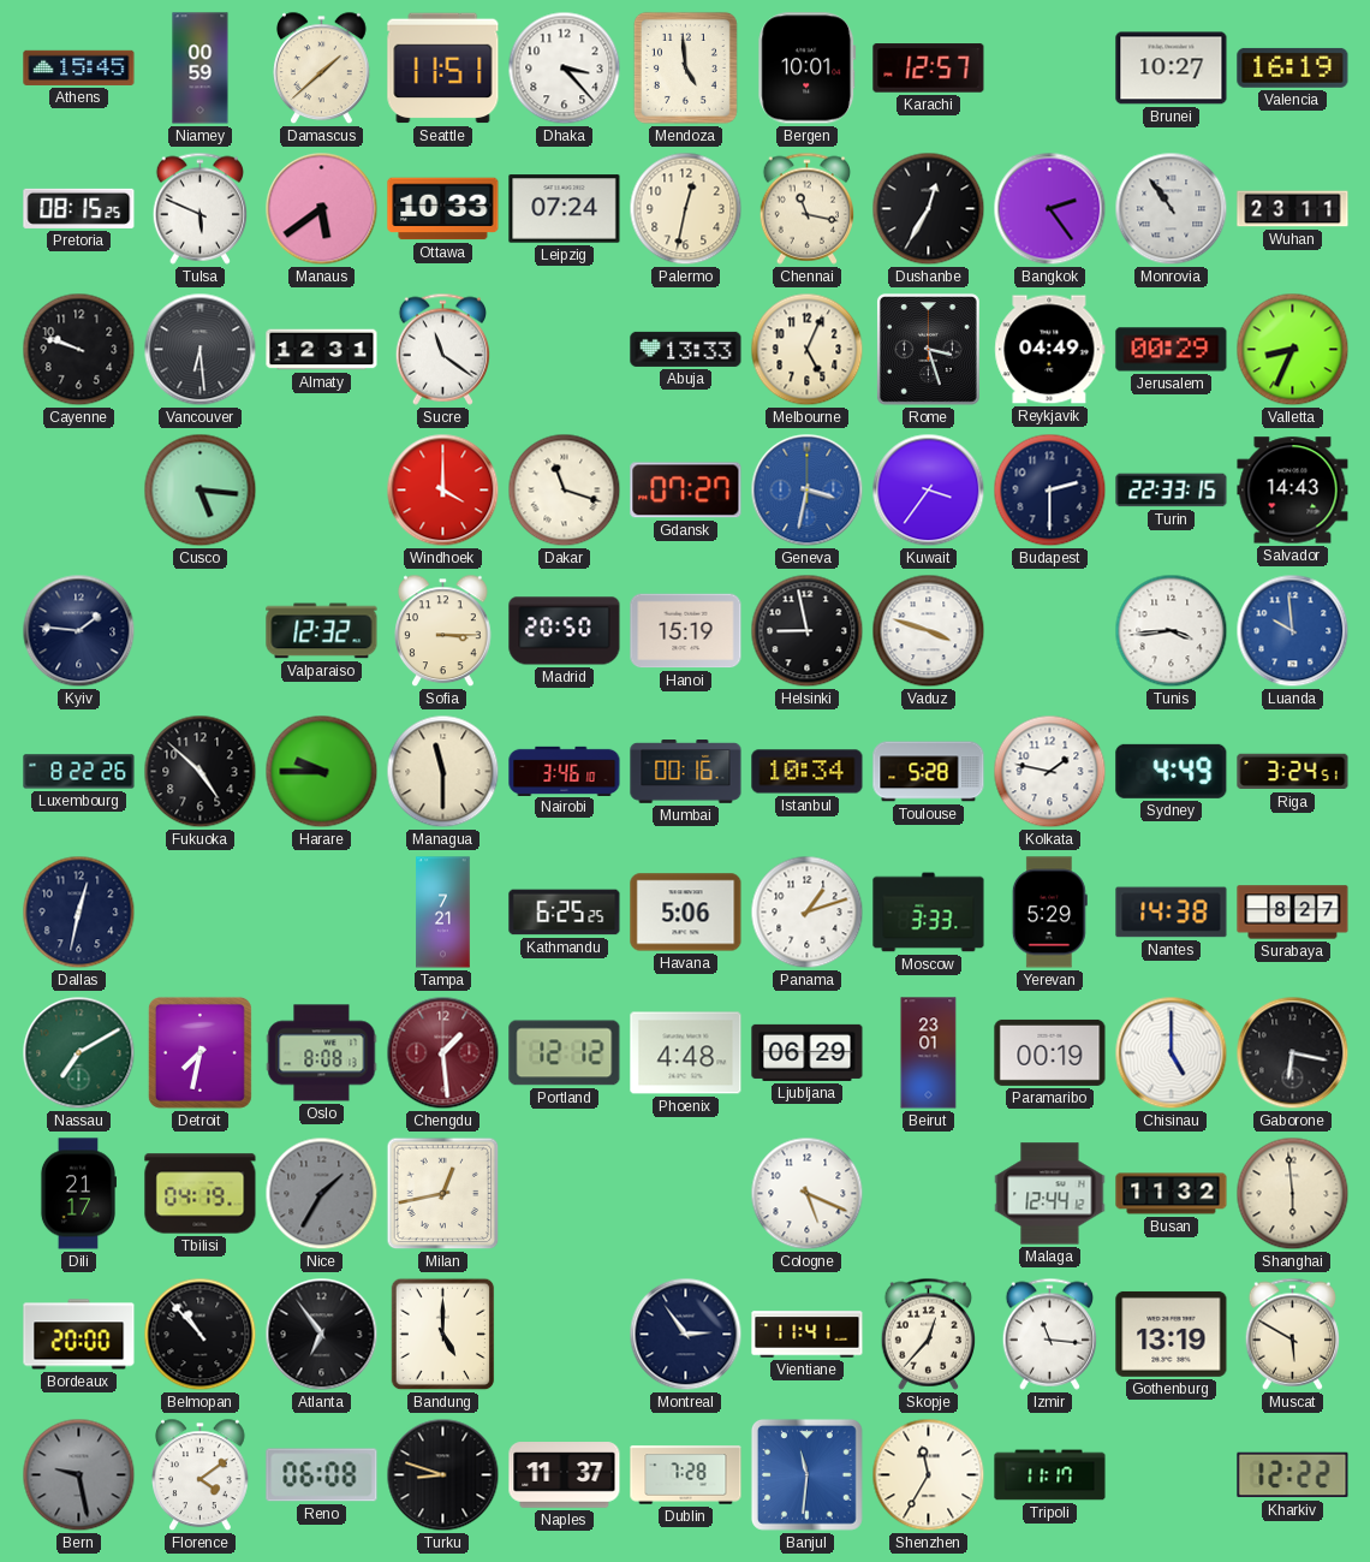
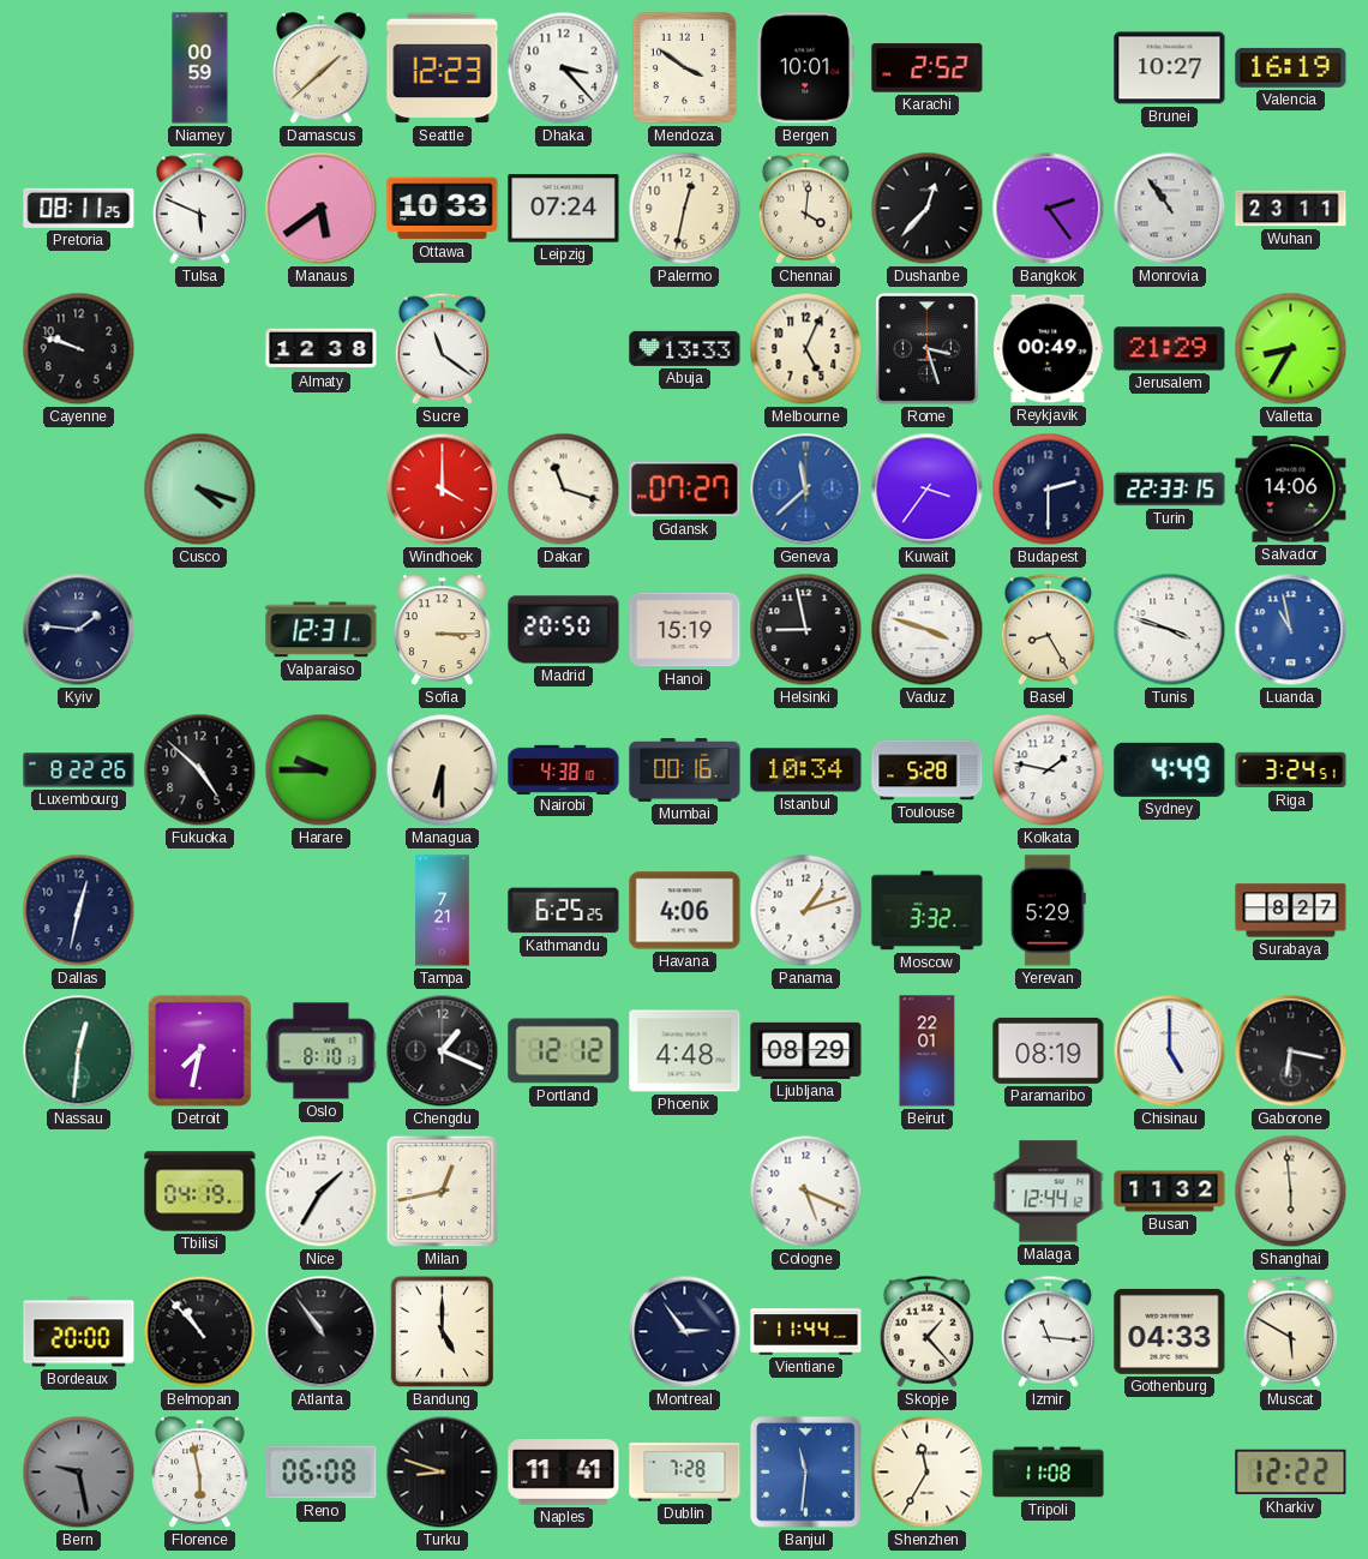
Athens: 15:45 -> none (79, 67)
Seattle: 11:51 -> 12:23 (443, 68)
Mendoza: 4:59 -> 3:51 (684, 67)
Karachi: 12:57 -> 2:52 (928, 68)
Pretoria: 08:15 -> 08:11 (79, 208)
Chennai: 11:17 -> 4:01 (805, 208)
Dushanbe: 12:35 -> 12:37 (928, 209)
Vancouver: 6:29 -> none (201, 350)
Almaty: 12:31 -> 12:38 (322, 349)
Reykjavik: 04:49 -> 00:49 (1049, 349)
Jerusalem: 00:29 -> 21:29 (1170, 349)
Valletta: 8:34 -> 8:35 (1291, 349)
Cusco: 5:16 -> 4:18 (200, 490)
Geneva: 3:32 -> 11:38 (806, 490)
Salvador: 14:43 -> 14:06 (1291, 490)
Valparaiso: 12:32 -> 12:31 (322, 630)
Basel: none -> 8:25 (1048, 629)
Tunis: 3:44 -> 3:48 (1170, 630)
Luanda: 9:59 -> 10:58 (1291, 630)
Managua: 11:30 -> 6:30 (443, 770)
Nairobi: 3:46 -> 4:38 (564, 769)
Havana: 5:06 -> 4:06 (685, 911)
Moscow: 3:33 -> 3:32 (928, 911)
Nantes: 14:38 -> none (1172, 913)
Nassau: 7:10 -> 12:31 (79, 1051)
Oslo: 8:08 -> 8:10 (322, 1051)
Chengdu: 1:29 -> 1:19 (443, 1051)
Chengdu dial: burgundy -> black (443, 1051)
Ljubljana: 06:29 -> 08:29 (806, 1050)
Beirut: 23:01 -> 22:01 (928, 1051)
Paramaribo: 00:19 -> 08:19 (1049, 1050)
Dili: 21:17 -> none (77, 1194)
Nice dial: grey -> white (322, 1192)
Atlanta: 6:54 -> 10:54 (322, 1332)
Vientiane: 11:41 -> 11:44 (806, 1332)
Skopje: 12:37 -> 1:23 (926, 1331)
Gothenburg: 13:19 -> 04:33 (1170, 1331)
Florence: 4:09 -> 5:58 (200, 1473)
Naples: 11:37 -> 11:41 (564, 1473)
Tripoli: 11:17 -> 11:08 (1049, 1473)
